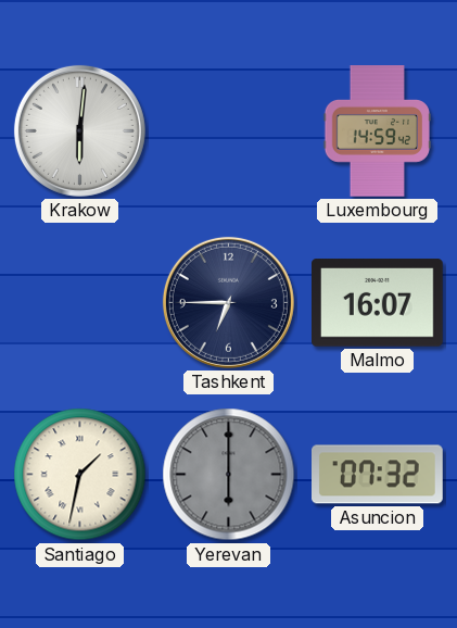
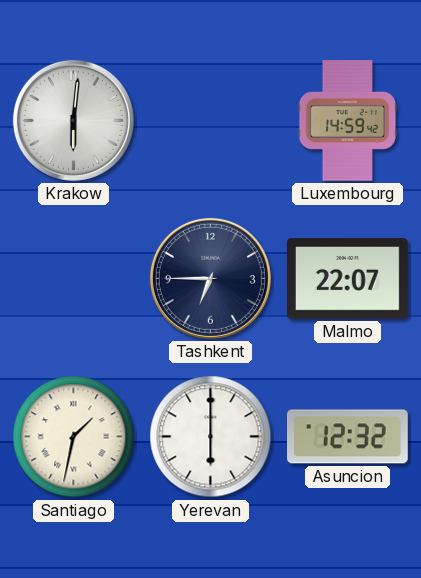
Malmo: 16:07 -> 22:07 (348, 279)
Yerevan dial: grey -> white (211, 437)
Asuncion: 07:32 -> 12:32 (348, 437)
